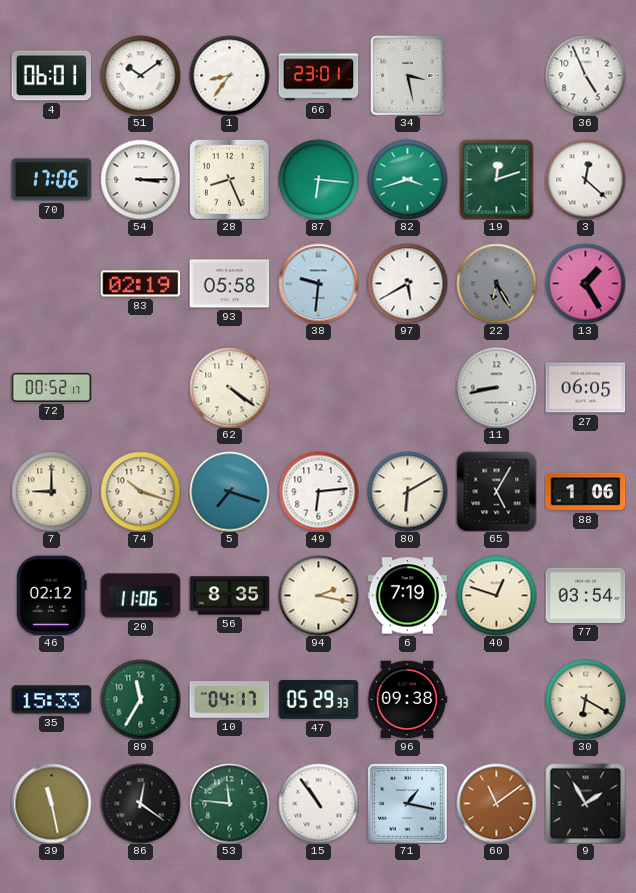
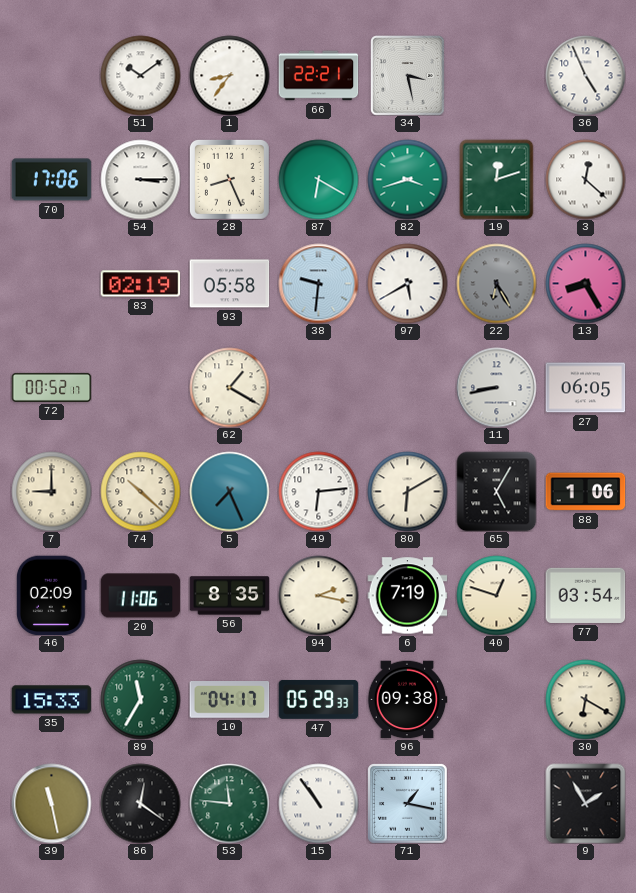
4: 06:01 -> none (51, 76)
66: 23:01 -> 22:21 (318, 76)
87: 6:16 -> 6:20 (318, 179)
13: 1:25 -> 8:25 (585, 283)
62: 4:21 -> 1:20 (229, 387)
74: 10:18 -> 10:22 (140, 491)
5: 7:18 -> 7:26 (229, 491)
46: 02:12 -> 02:09 (51, 595)
60: 11:09 -> none (496, 803)
